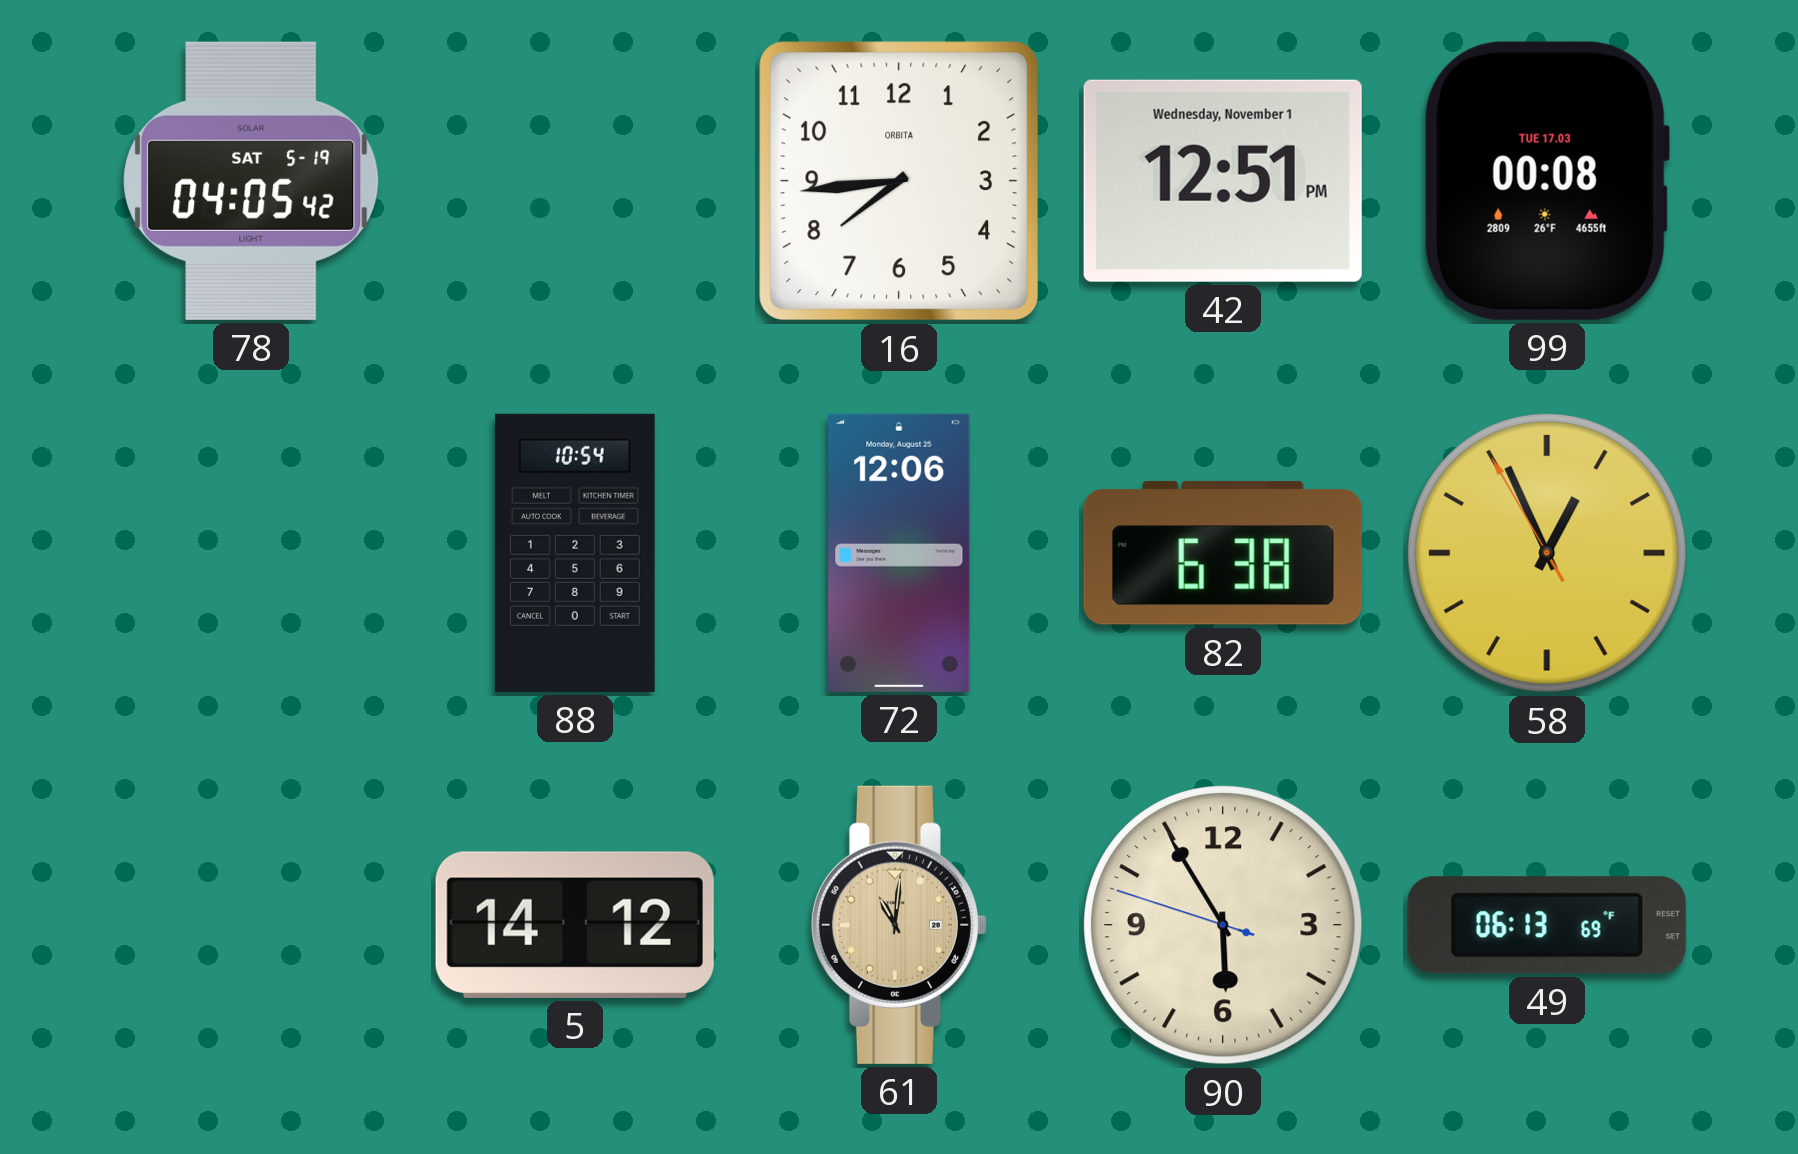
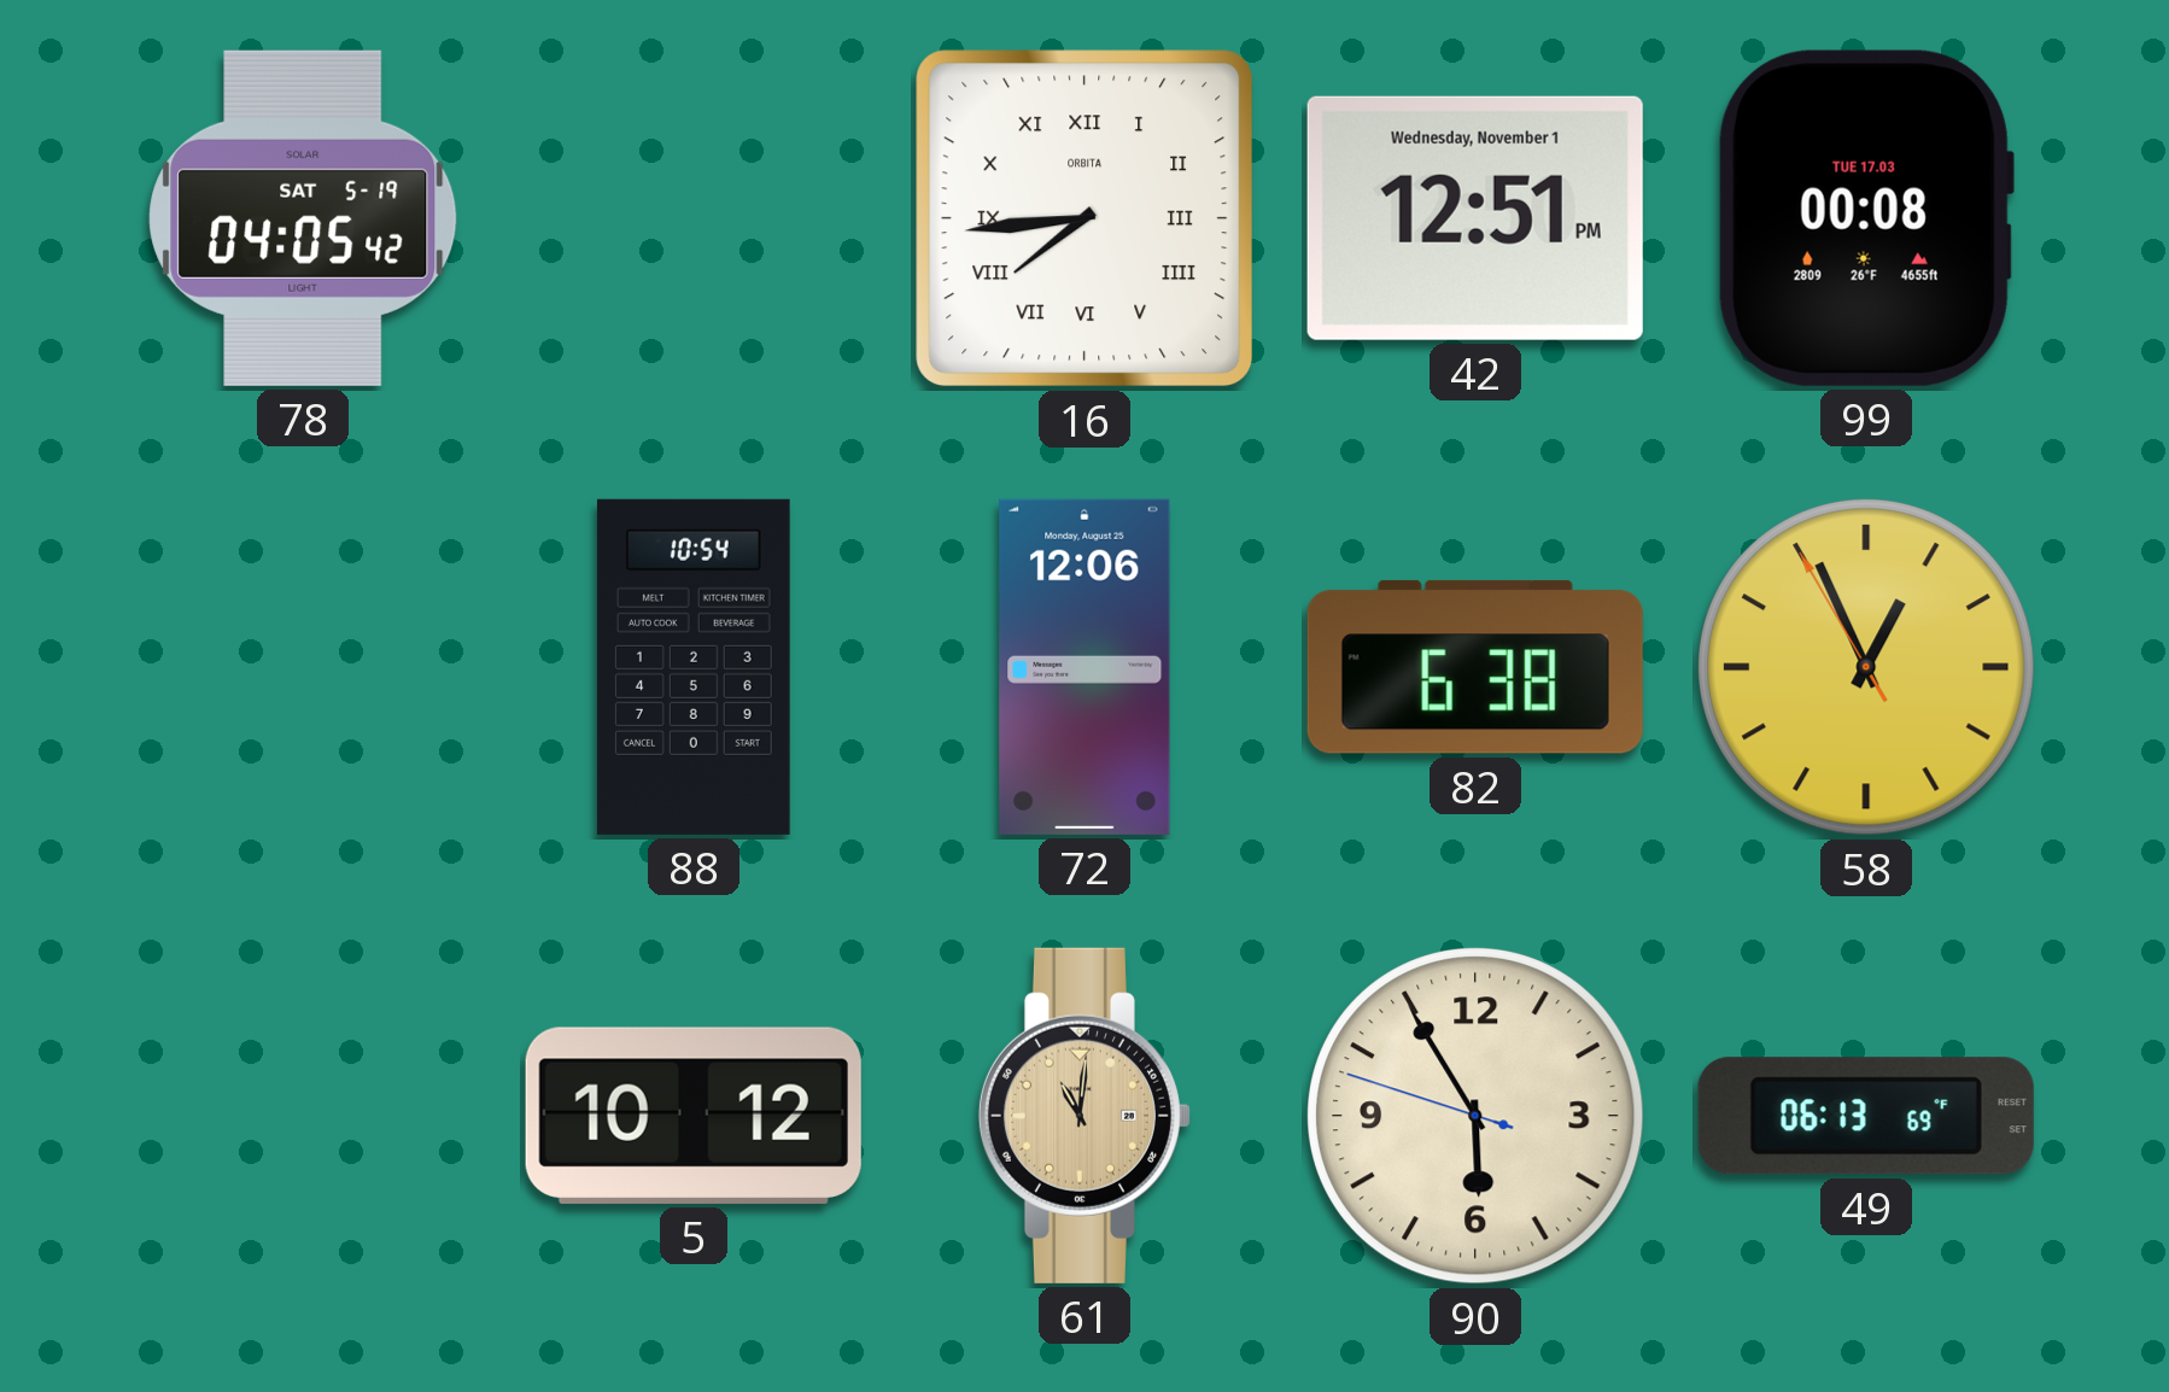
16 numerals: Arabic -> Roman (1084, 218)
5: 14:12 -> 10:12 (694, 1116)
